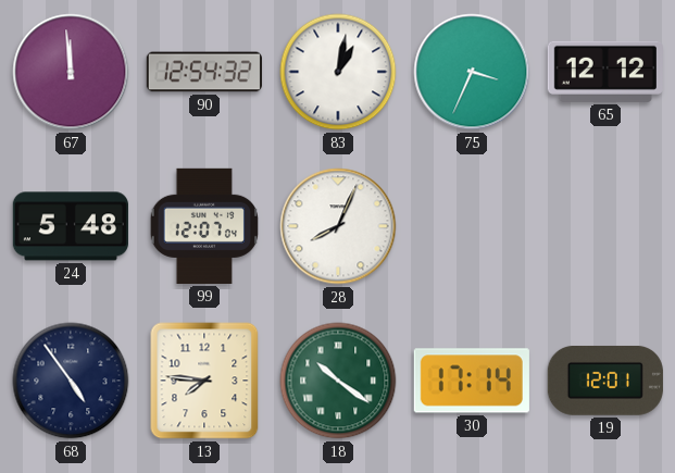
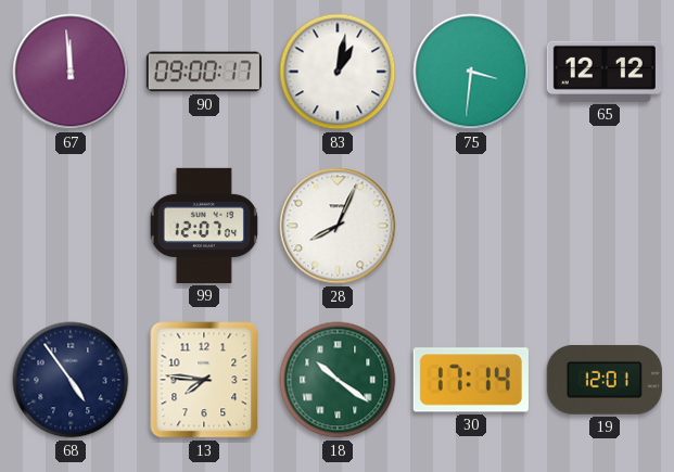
90: 12:54 -> 09:00 (204, 72)
75: 3:34 -> 3:31 (471, 72)
24: 5:48 -> none (71, 226)
